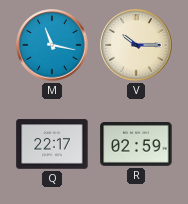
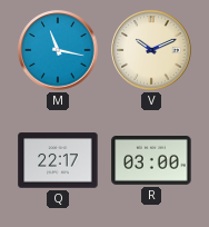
V: 10:15 -> 10:11 (151, 50)
R: 02:59 -> 03:00 (151, 161)
